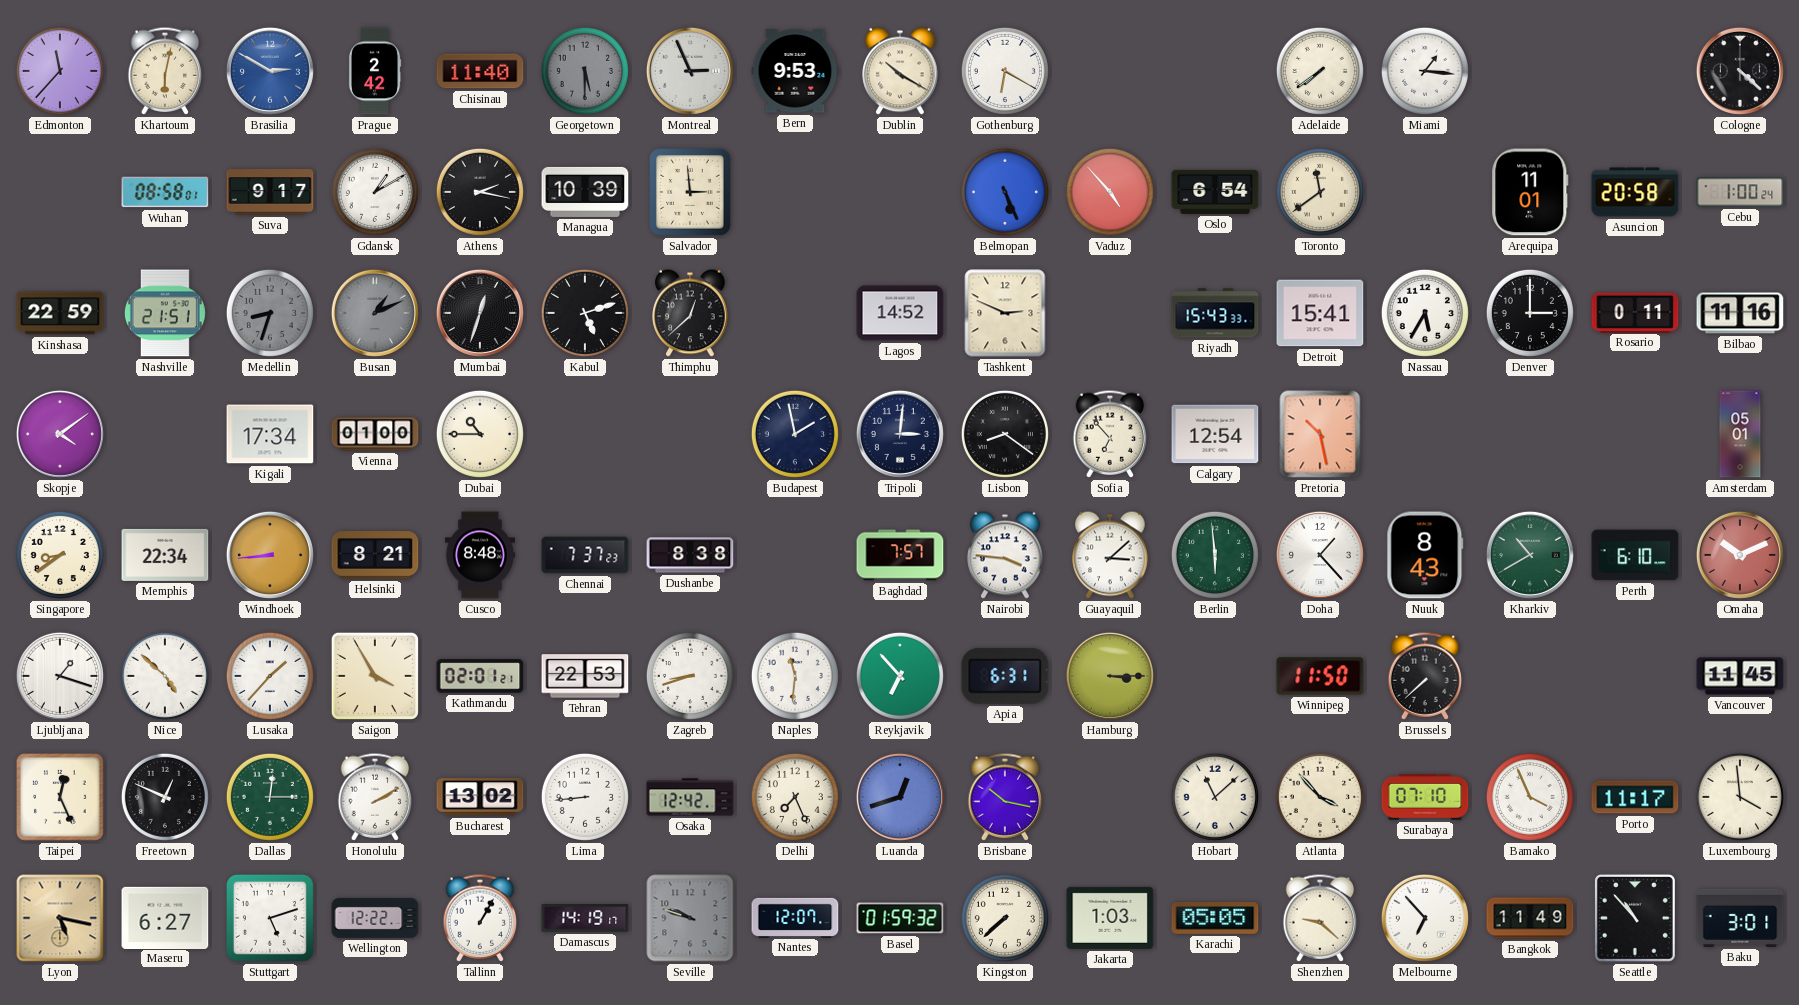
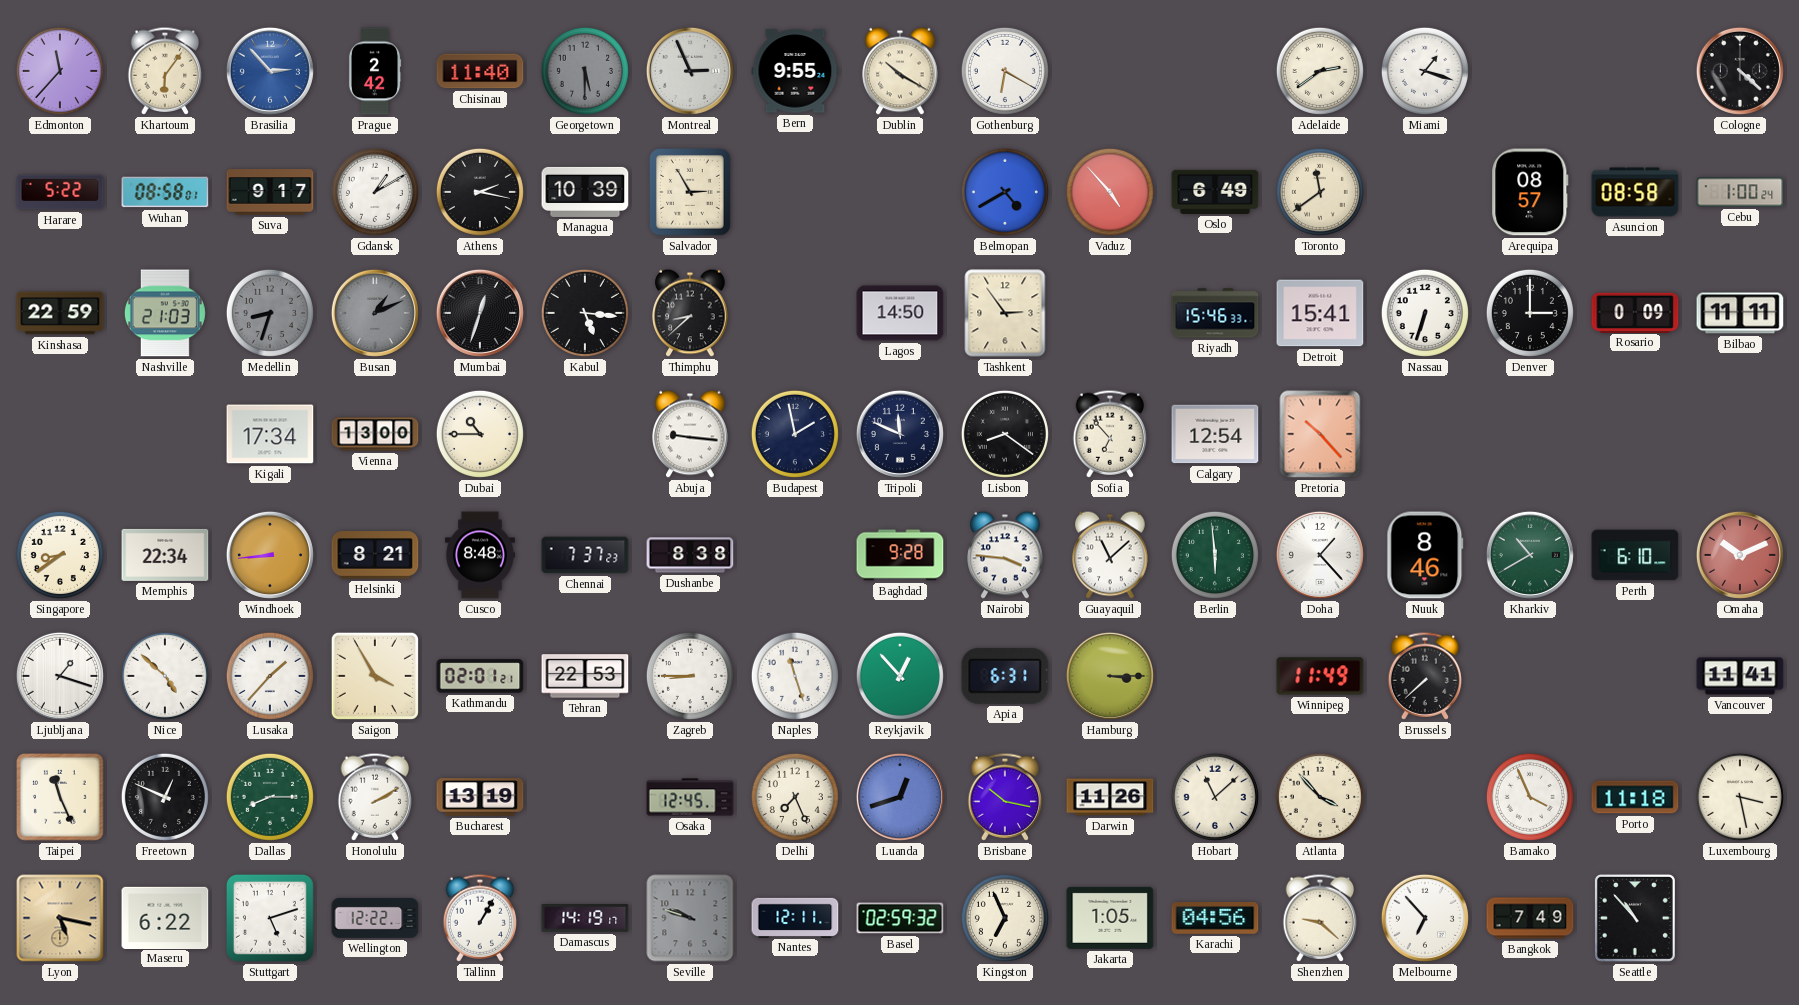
Khartoum: 6:02 -> 6:06 (165, 71)
Brasilia: 2:50 -> 2:53 (270, 71)
Bern: 9:53 -> 9:55 (795, 71)
Adelaide: 7:39 -> 2:39 (1320, 71)
Miami: 1:16 -> 1:18 (1425, 71)
Harare: none -> 5:22 (60, 192)
Salvador: 2:59 -> 2:55 (690, 192)
Belmopan: 5:26 -> 4:40 (1005, 192)
Oslo: 6:54 -> 6:49 (1215, 192)
Arequipa: 11:01 -> 08:57 (1530, 192)
Asuncion: 20:58 -> 08:58 (1635, 192)
Nashville: 21:51 -> 21:03 (165, 313)
Kabul: 5:12 -> 5:16 (585, 313)
Thimphu: 12:38 -> 8:38 (690, 313)
Lagos: 14:52 -> 14:50 (900, 313)
Tashkent: 2:49 -> 2:54 (1005, 313)
Riyadh: 15:43 -> 15:46 (1215, 313)
Nassau: 5:35 -> 6:33 (1425, 313)
Rosario: 0:11 -> 0:09 (1635, 312)
Bilbao: 11:16 -> 11:11 (1740, 313)
Skopje: 4:09 -> none (60, 434)
Vienna: 01:00 -> 13:00 (375, 434)
Abuja: none -> 9:16 (690, 434)
Tripoli: 3:01 -> 11:49 (900, 434)
Pretoria: 10:28 -> 10:23 (1320, 434)
Amsterdam: 05:01 -> none (1740, 434)
Baghdad: 7:57 -> 9:28 (900, 555)
Guayaquil: 3:08 -> 11:08 (1110, 555)
Nuuk: 8:43 -> 8:46 (1425, 555)
Zagreb: 8:42 -> 8:45 (690, 676)
Naples: 11:31 -> 11:27 (795, 676)
Reykjavik: 6:53 -> 12:53 (900, 676)
Winnipeg: 11:50 -> 11:49 (1320, 676)
Vancouver: 11:45 -> 11:41 (1740, 676)
Taipei: 12:26 -> 11:26 (60, 797)
Dallas: 12:15 -> 8:15 (270, 797)
Bucharest: 13:02 -> 13:19 (480, 797)
Lima: 8:44 -> none (585, 797)
Osaka: 12:42 -> 12:45 (690, 797)
Darwin: none -> 11:26 (1110, 797)
Surabaya: 07:10 -> none (1425, 797)
Porto: 11:17 -> 11:18 (1635, 797)
Luxembourg: 3:59 -> 3:28 (1740, 797)
Maseru: 6:27 -> 6:22 (165, 917)
Nantes: 12:07 -> 12:11 (795, 917)
Basel: 01:59 -> 02:59 (900, 918)
Kingston: 7:38 -> 6:56 (1005, 918)
Jakarta: 1:03 -> 1:05 (1110, 918)
Karachi: 05:05 -> 04:56 (1215, 919)
Bangkok: 11:49 -> 7:49 (1530, 918)
Baku: 3:01 -> none (1740, 918)
